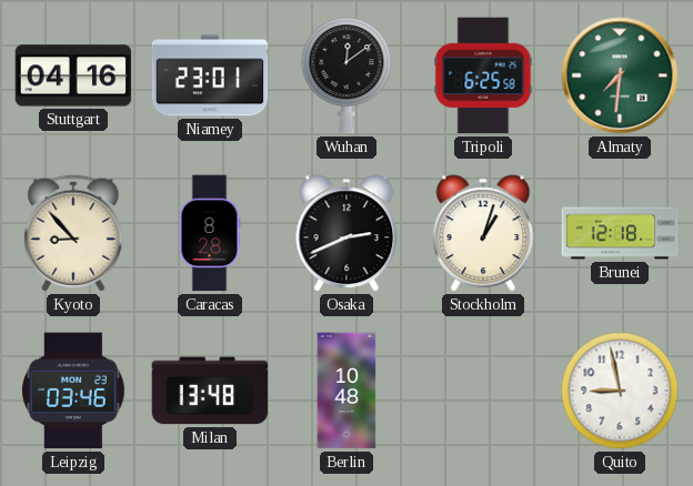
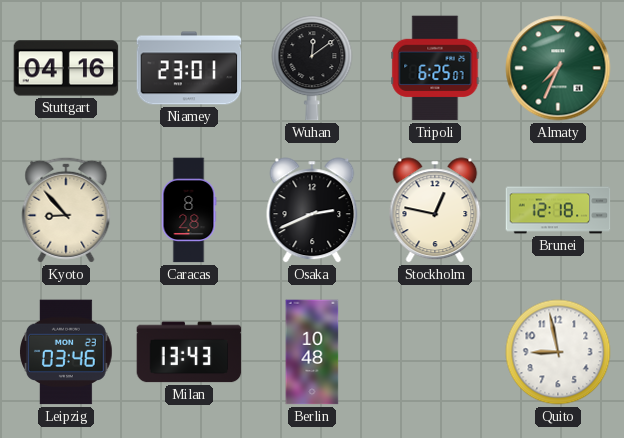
Tripoli: 6:25:58 -> 6:25:07 (435, 68)
Almaty: 7:31 -> 7:34 (558, 68)
Stockholm: 1:03 -> 12:47 (435, 210)
Milan: 13:48 -> 13:43 (189, 352)
